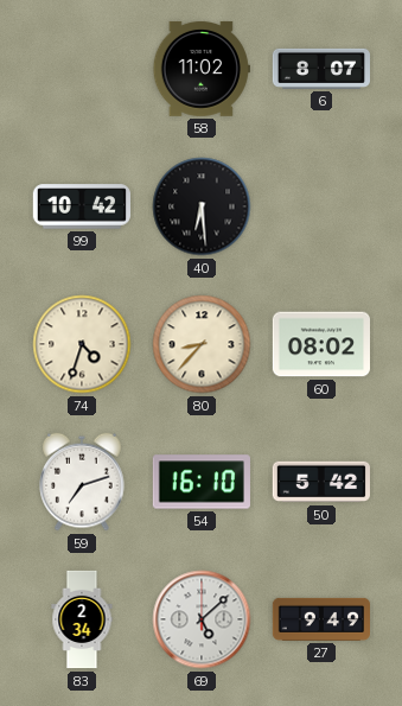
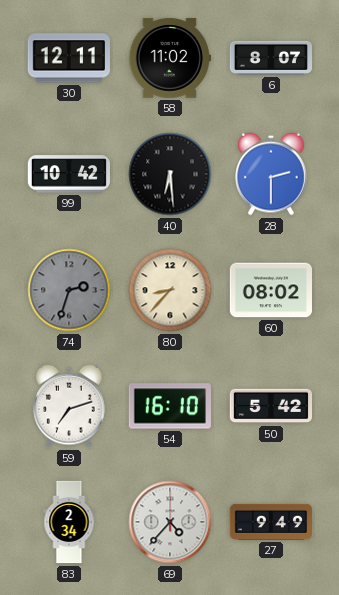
30: none -> 12:11 (69, 58)
28: none -> 2:30 (271, 174)
74: 4:33 -> 2:33 (69, 290)
74 dial: cream -> grey (69, 290)
69: 5:08 -> 4:37 (170, 522)
